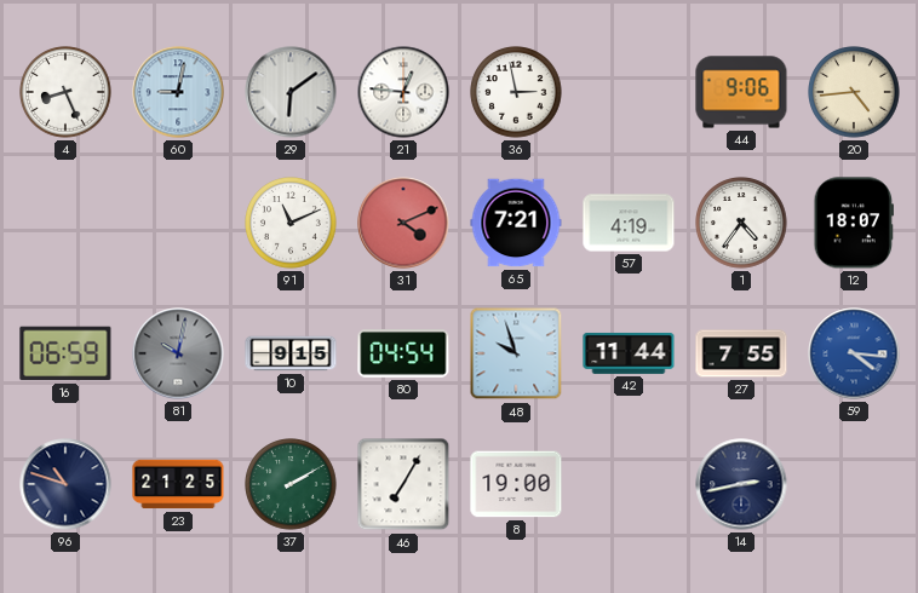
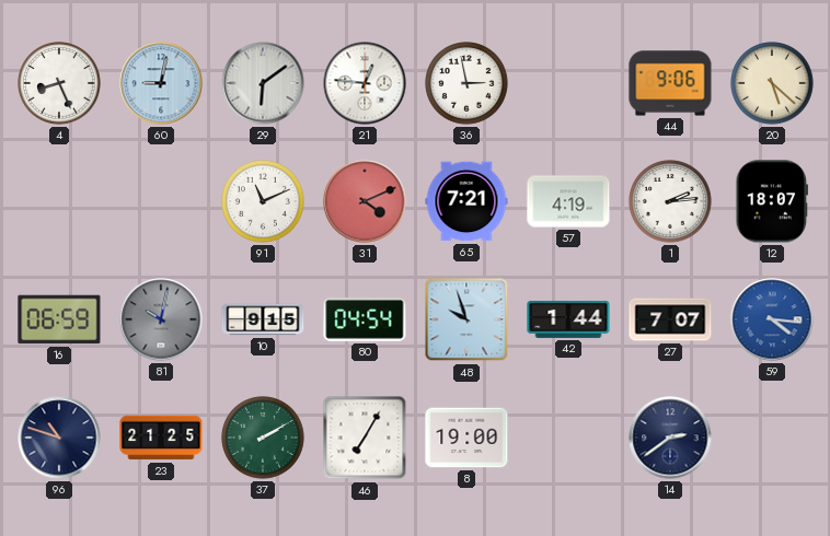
20: 4:44 -> 5:22 (772, 83)
1: 4:36 -> 2:14 (670, 201)
42: 11:44 -> 1:44 (568, 319)
27: 7:55 -> 7:07 (670, 319)
14: 2:43 -> 2:39 (670, 438)
